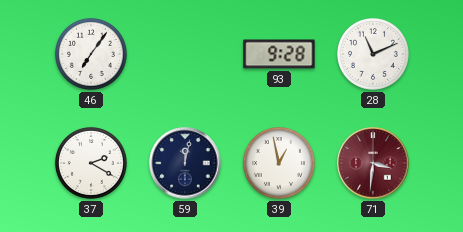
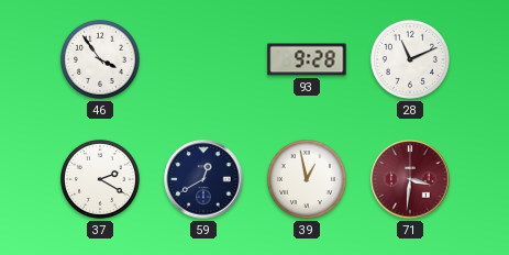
46: 7:06 -> 3:54 (100, 59)
59: 12:02 -> 12:40 (203, 179)
